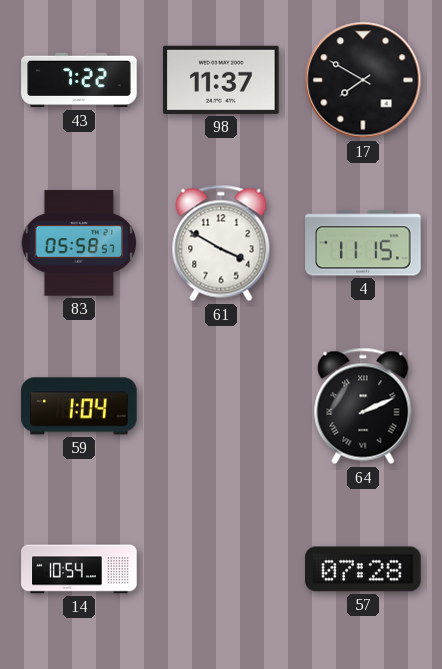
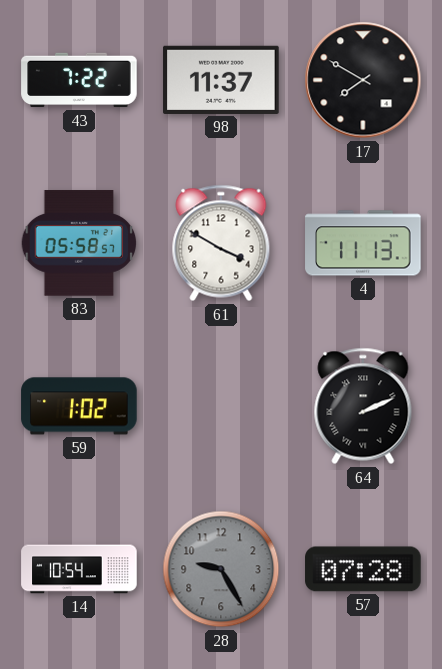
4: 11:15 -> 11:13 (363, 243)
59: 1:04 -> 1:02 (79, 406)
28: none -> 9:25 (221, 569)
